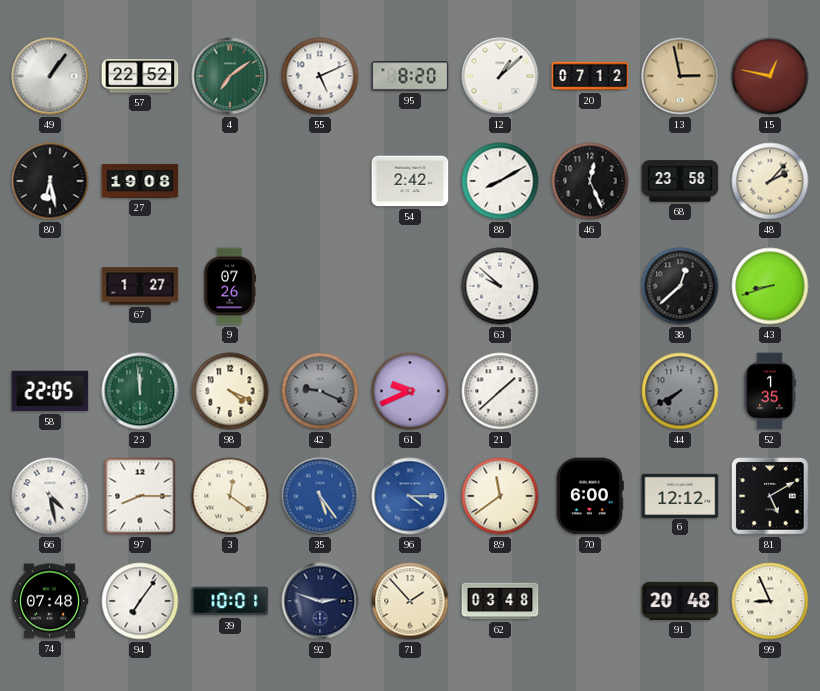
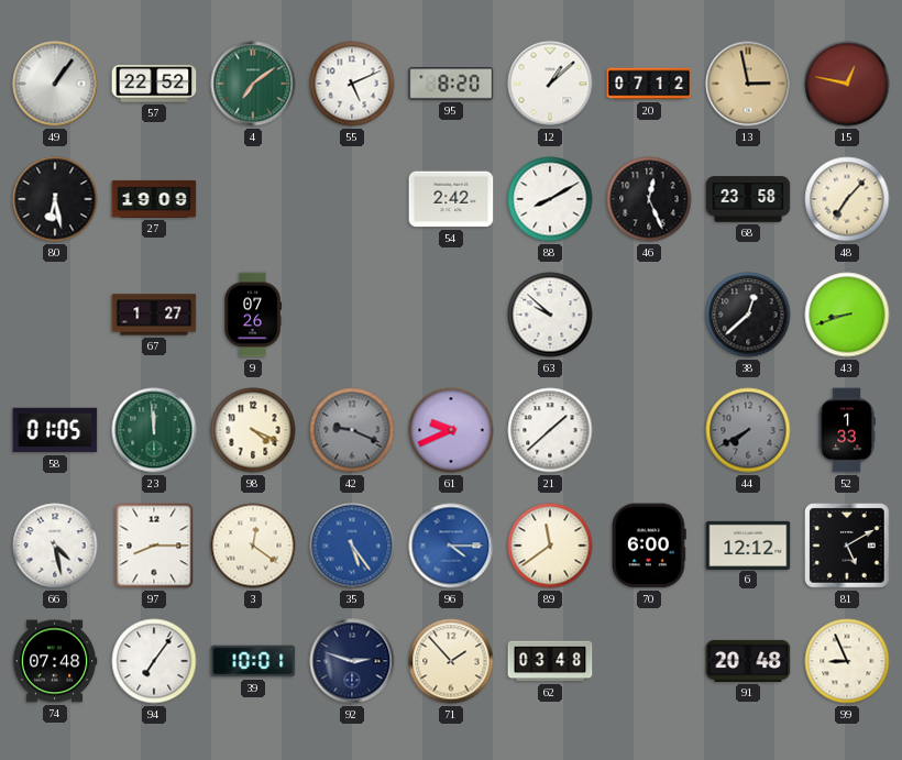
27: 19:08 -> 19:09 (154, 199)
48: 2:07 -> 7:07 (847, 199)
58: 22:05 -> 01:05 (55, 430)
52: 1:35 -> 1:33 (847, 430)
